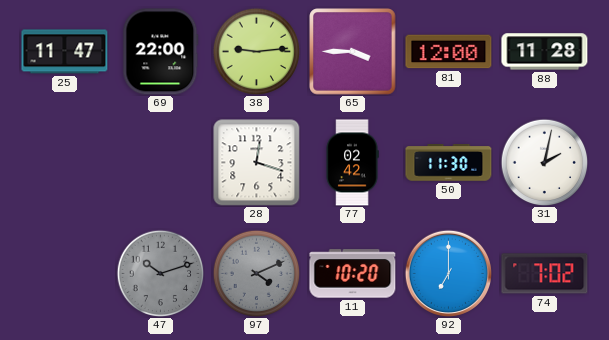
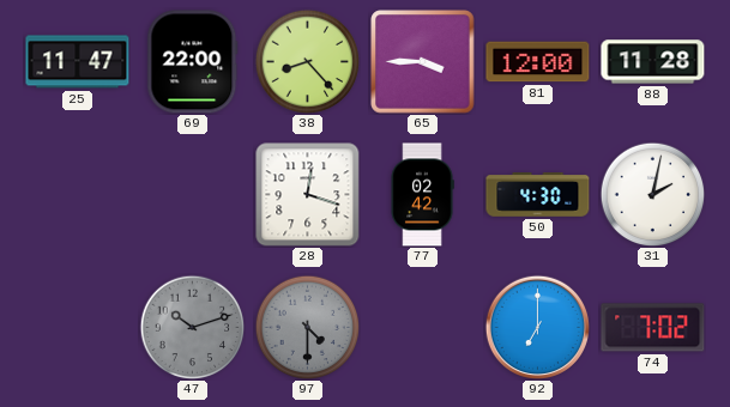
38: 9:14 -> 8:23 (307, 61)
50: 11:30 -> 4:30 (538, 195)
97: 4:11 -> 4:30 (307, 327)
11: 10:20 -> none (353, 274)
